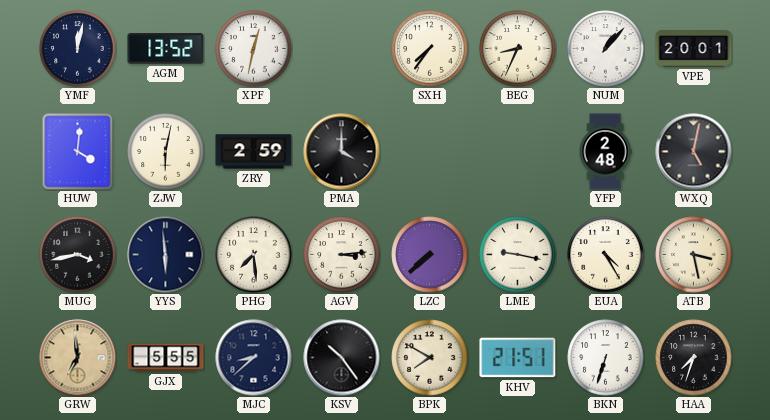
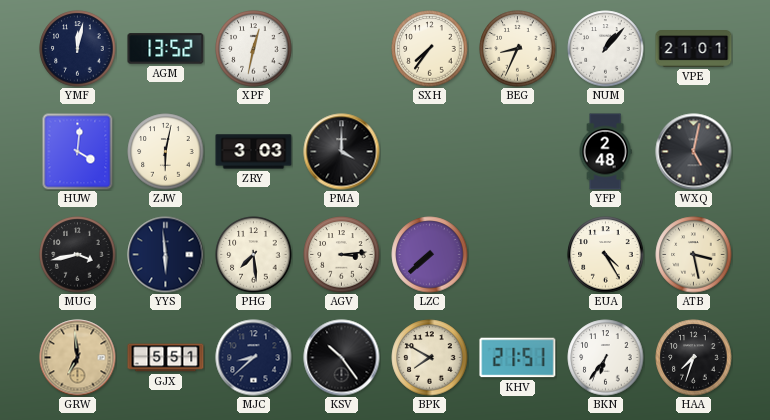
VPE: 20:01 -> 21:01 (694, 49)
ZRY: 2:59 -> 3:03 (254, 152)
LME: 9:17 -> none (518, 255)
GJX: 5:55 -> 5:51 (166, 358)
BKN: 6:33 -> 6:36 (606, 358)
